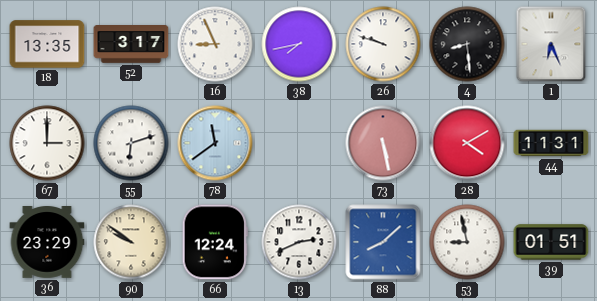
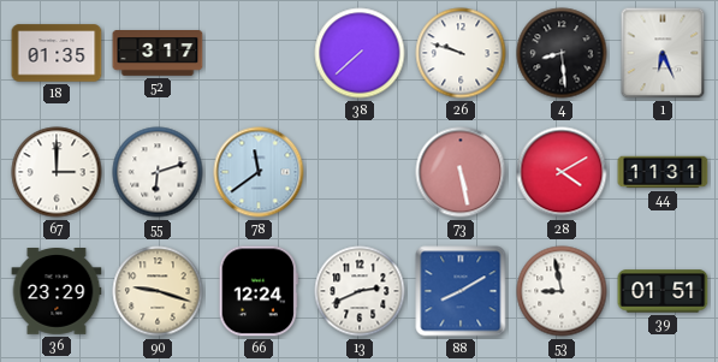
18: 13:35 -> 01:35 (57, 53)
16: 8:56 -> none (215, 44)
38: 7:43 -> 7:38 (360, 53)
90: 9:51 -> 9:18 (158, 291)
88: 8:08 -> 8:10 (461, 291)
